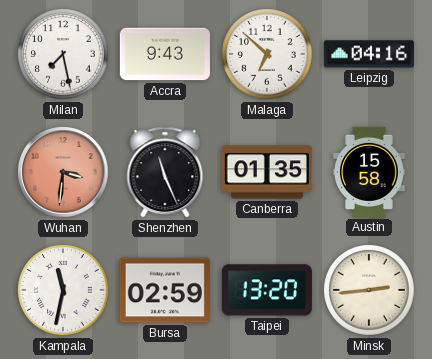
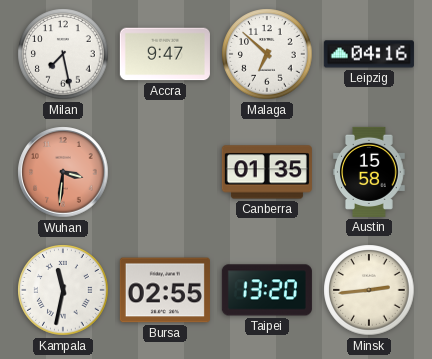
Accra: 9:43 -> 9:47 (165, 54)
Shenzhen: 11:26 -> none (165, 172)
Bursa: 02:59 -> 02:55 (165, 290)
